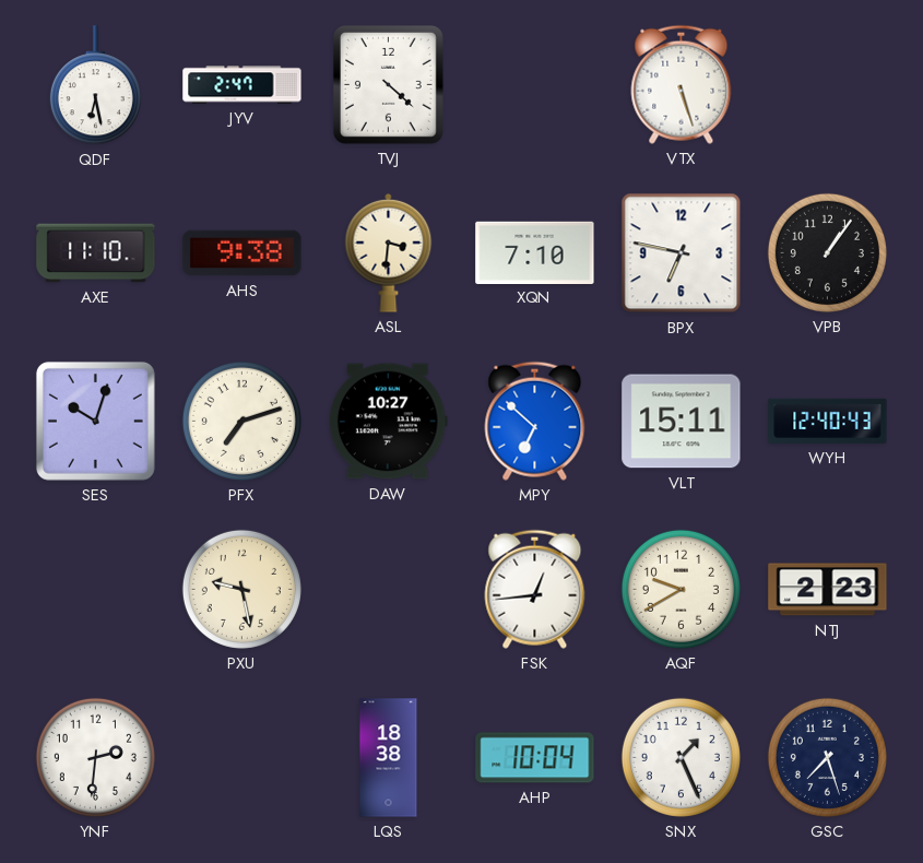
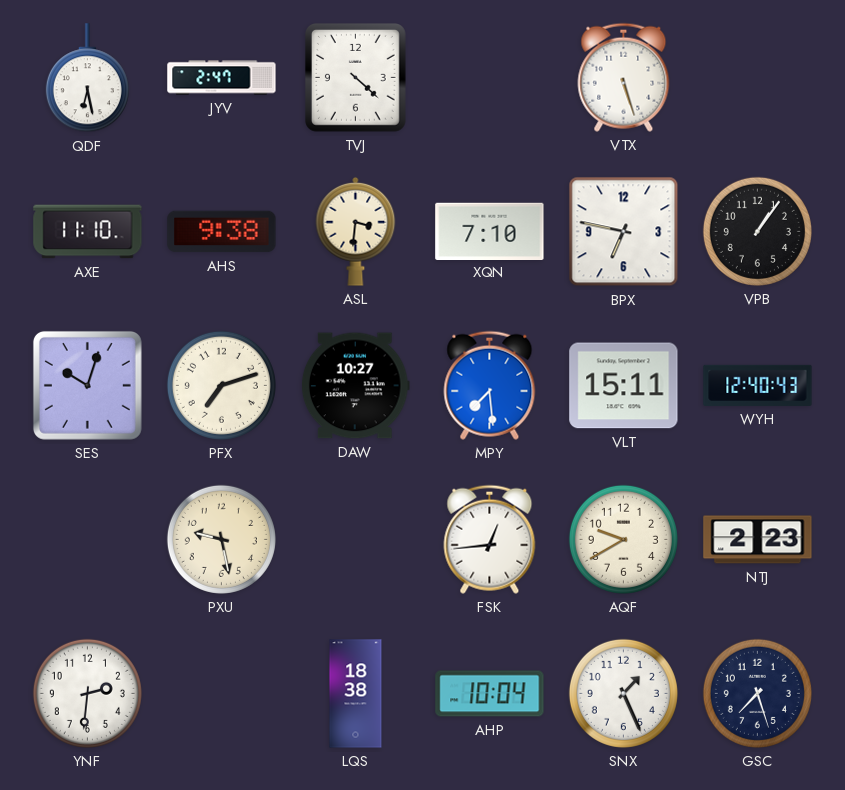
MPY: 6:52 -> 7:29 (490, 385)
